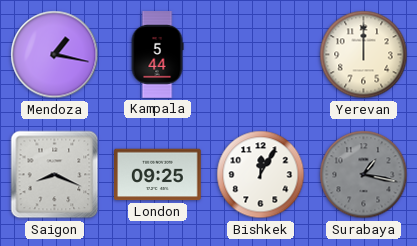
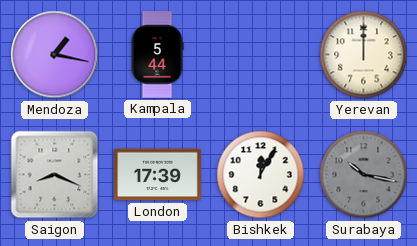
London: 09:25 -> 17:39 (158, 175)
Surabaya: 1:17 -> 10:17 (364, 175)
